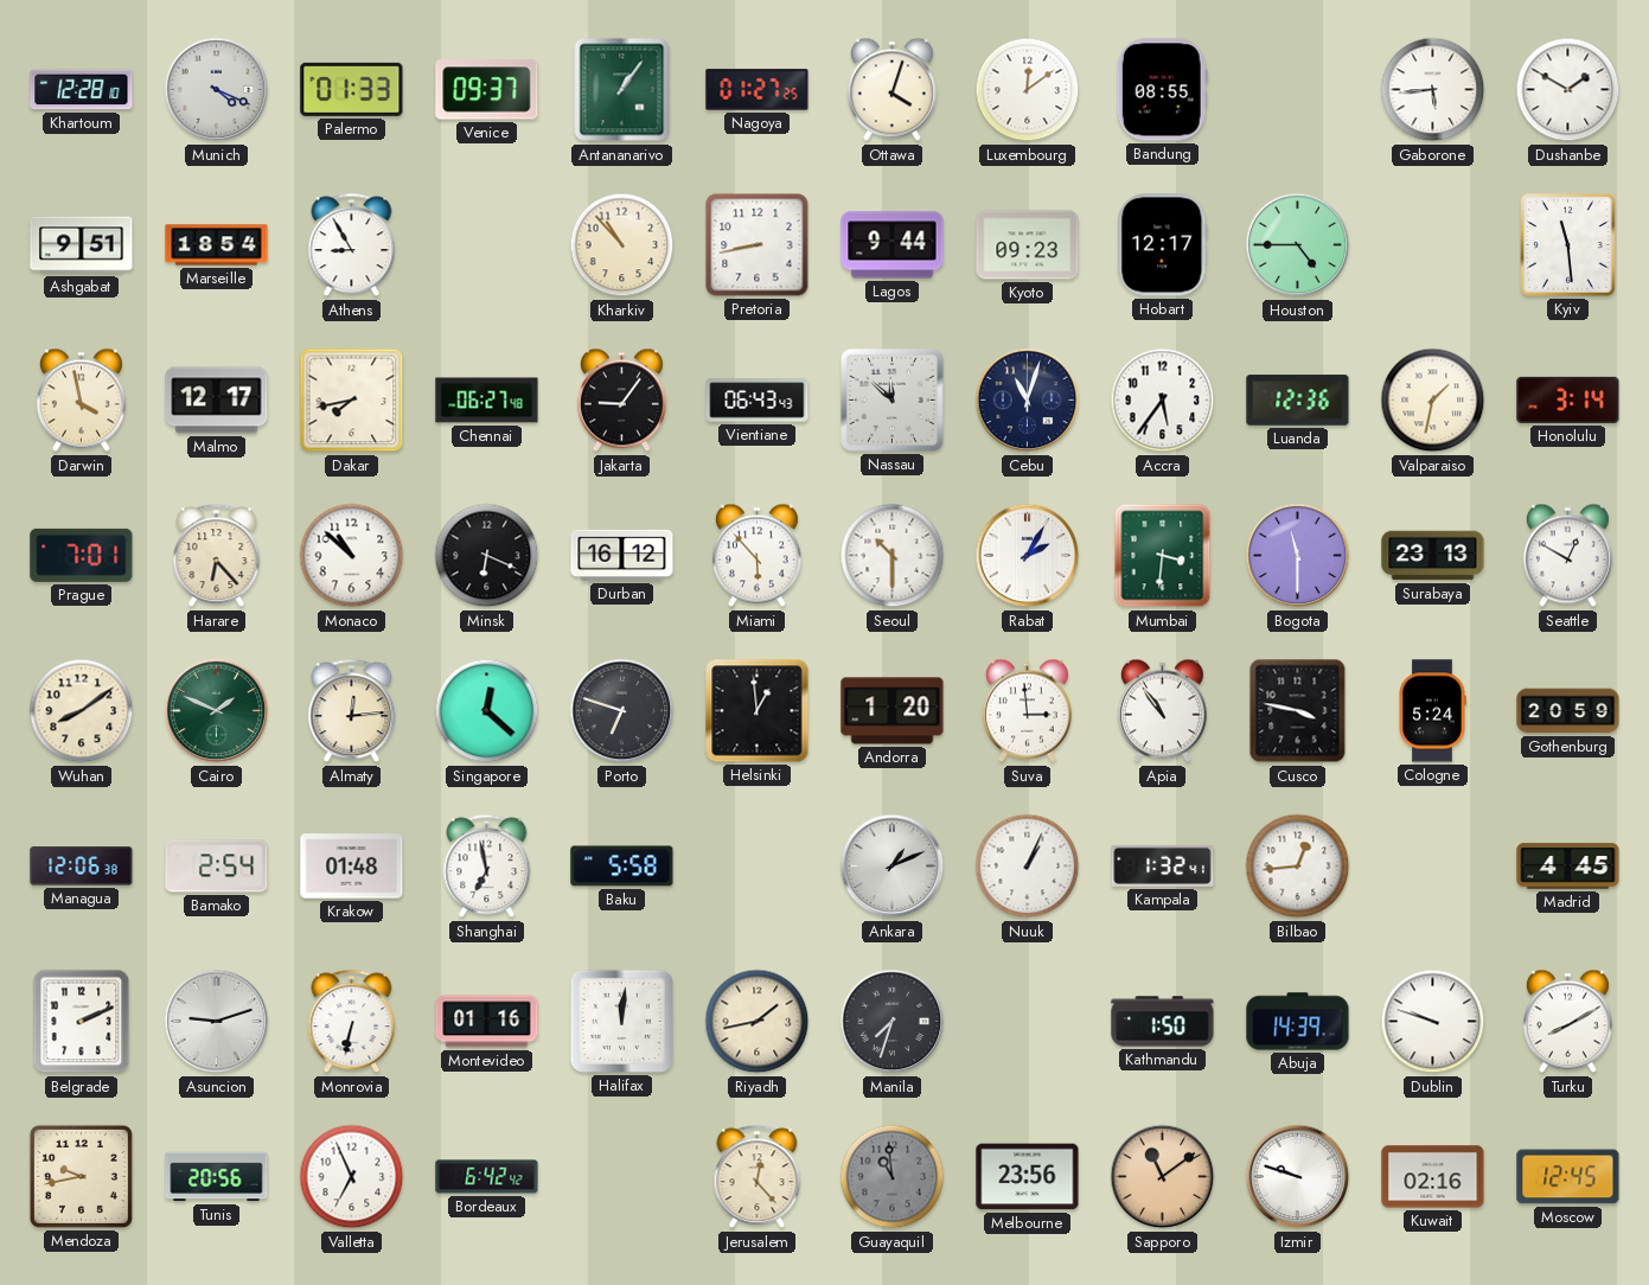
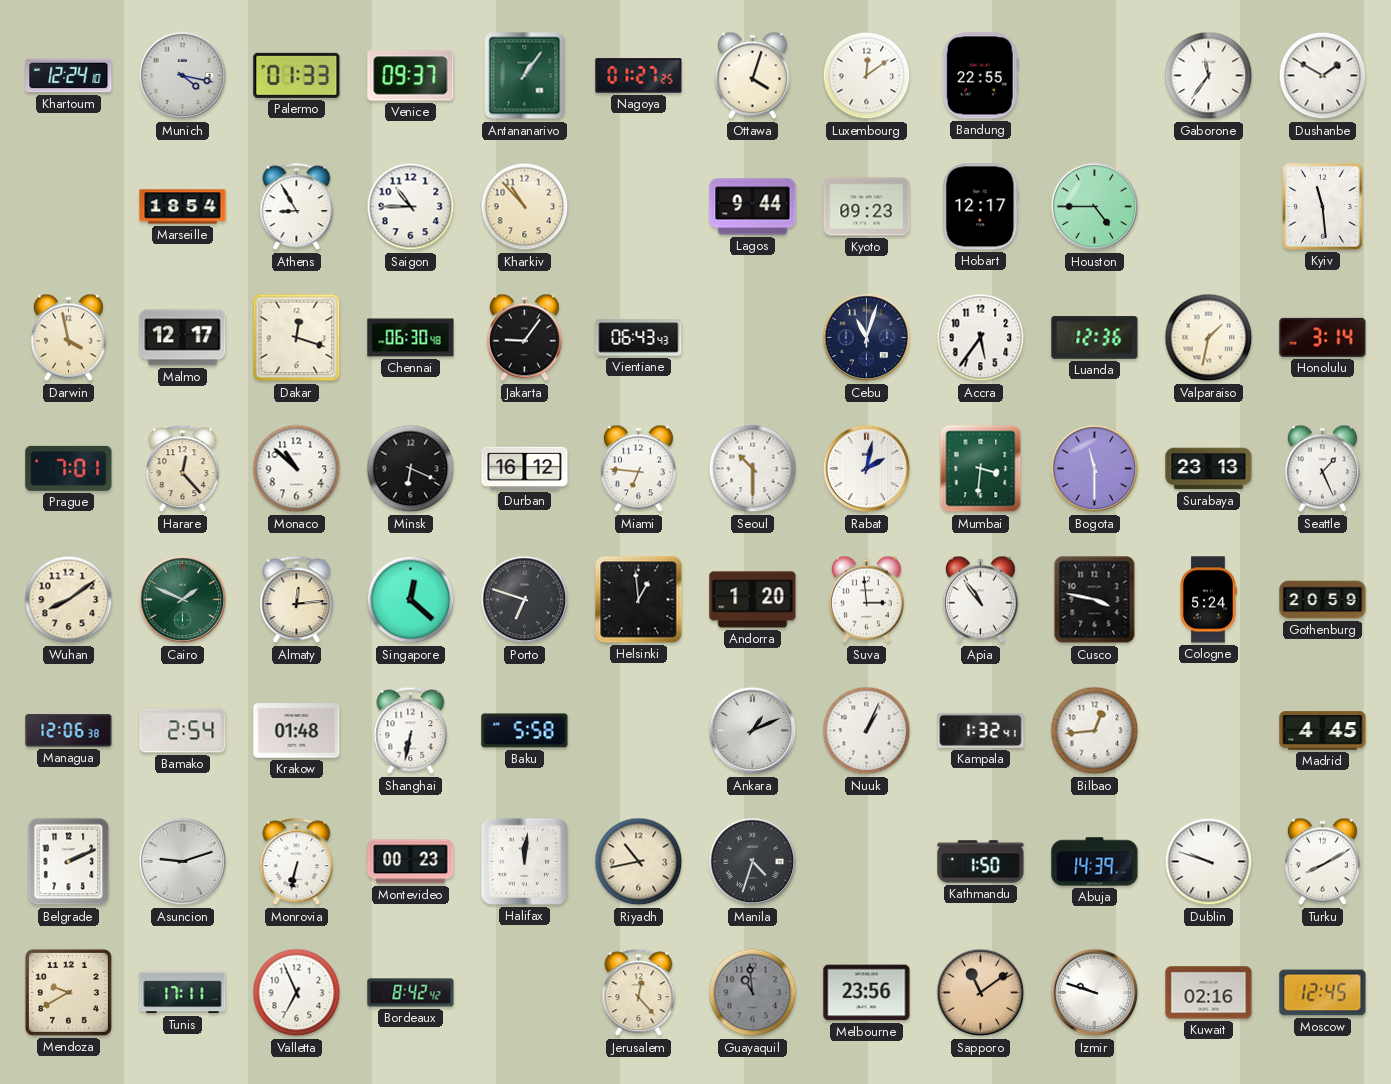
Khartoum: 12:28 -> 12:24 (69, 76)
Munich: 4:19 -> 4:17 (183, 76)
Bandung: 08:55 -> 22:55 (980, 76)
Gaborone: 5:44 -> 11:36 (1209, 76)
Ashgabat: 9:51 -> none (82, 245)
Saigon: none -> 10:45 (411, 207)
Pretoria: 8:43 -> none (758, 245)
Dakar: 7:43 -> 12:18 (297, 338)
Chennai: 06:27 -> 06:30 (411, 338)
Nassau: 11:52 -> none (891, 399)
Harare: 6:23 -> 12:23 (183, 469)
Miami: 5:53 -> 6:46 (638, 469)
Rabat: 2:05 -> 2:02 (867, 469)
Seattle: 12:50 -> 1:26 (1322, 469)
Shanghai: 6:58 -> 6:32 (411, 731)
Montevideo: 01:16 -> 00:23 (411, 862)
Riyadh: 1:43 -> 10:43 (639, 862)
Manila: 7:33 -> 4:33 (753, 862)
Mendoza: 9:43 -> 9:40 (68, 992)
Tunis: 20:56 -> 17:11 (183, 993)
Bordeaux: 6:42 -> 8:42 (411, 993)
